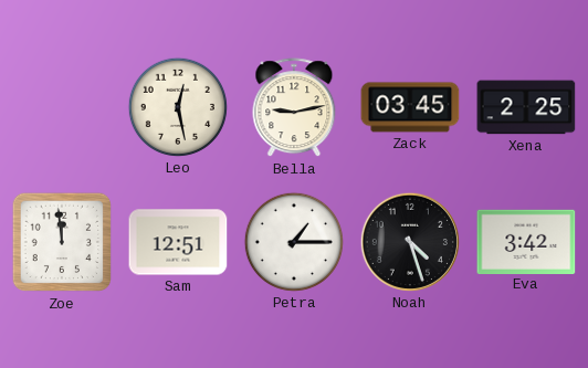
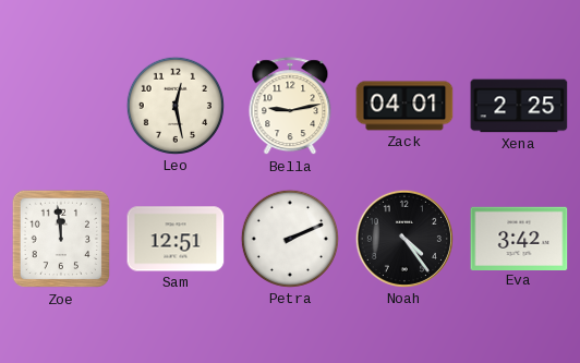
Zack: 03:45 -> 04:01 (404, 106)
Petra: 1:15 -> 2:11 (290, 239)
Noah: 4:27 -> 4:24 (404, 239)
